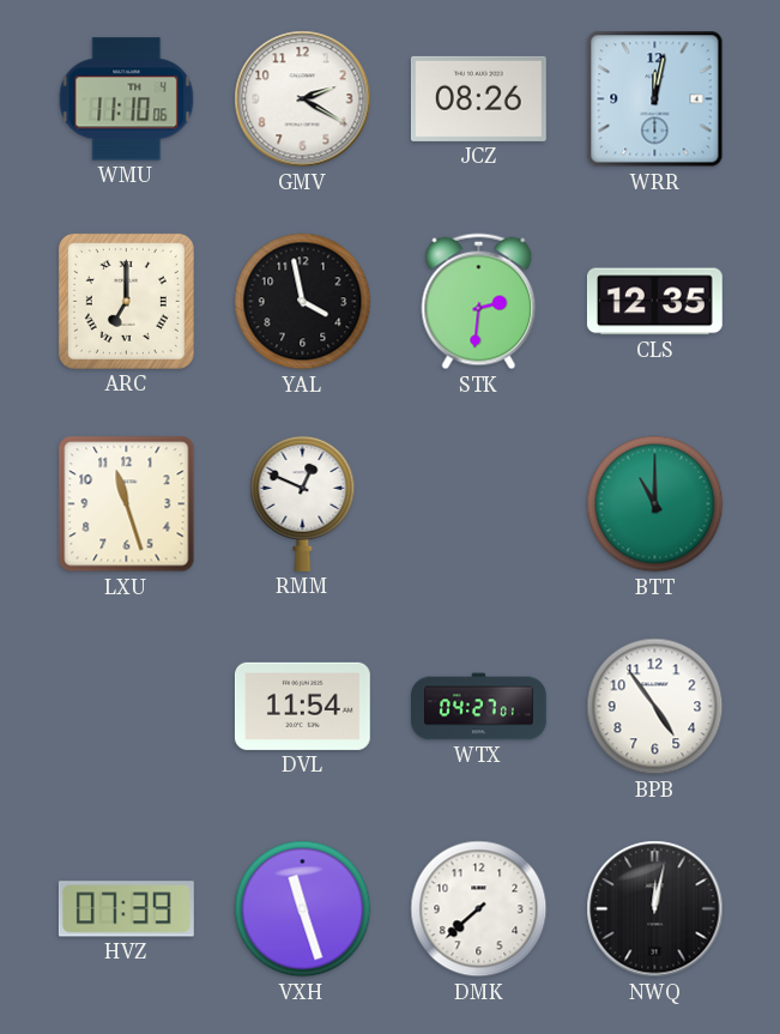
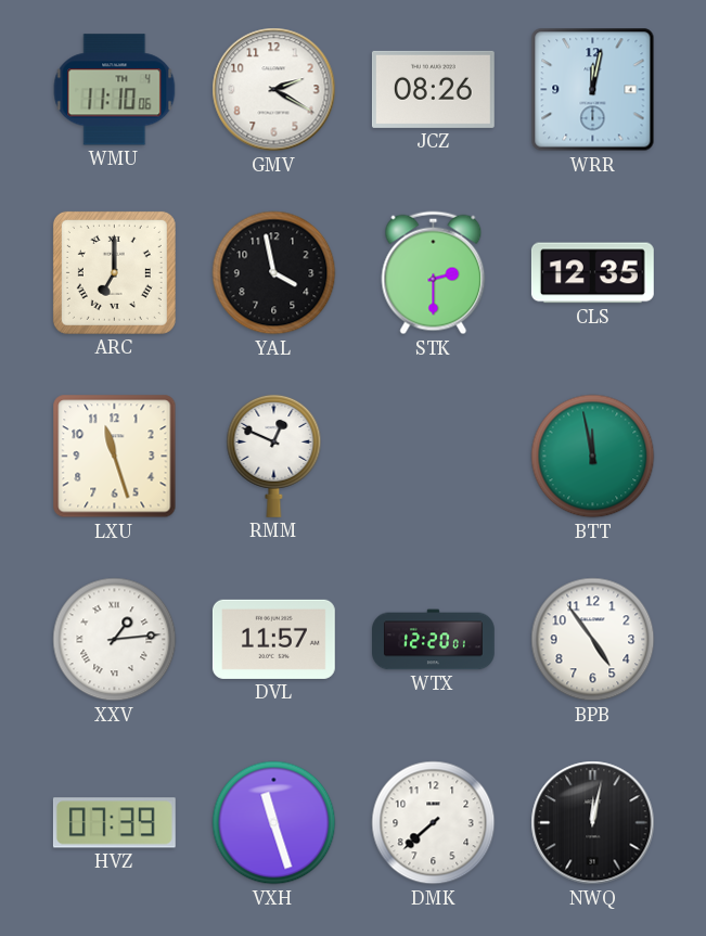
STK: 2:31 -> 2:30 (434, 273)
BTT: 11:00 -> 11:58 (593, 457)
XXV: none -> 1:14 (115, 640)
DVL: 11:54 -> 11:57 (273, 639)
WTX: 04:27 -> 12:20 (434, 640)
